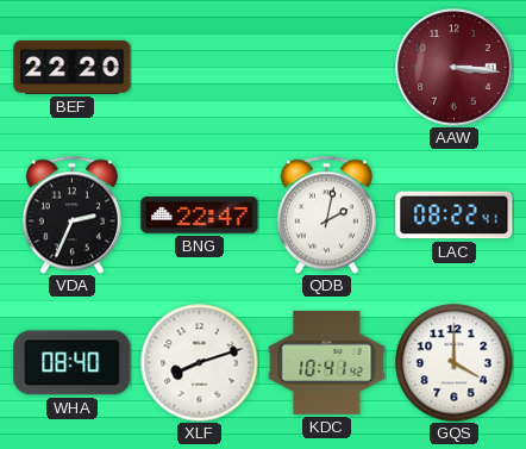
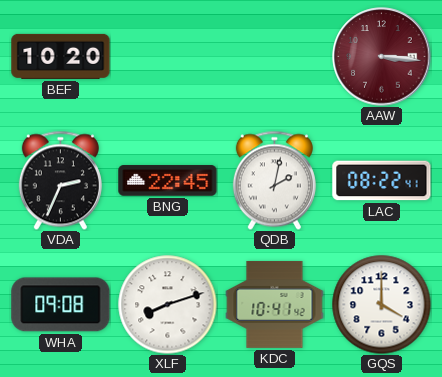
BEF: 22:20 -> 10:20 (61, 56)
BNG: 22:47 -> 22:45 (168, 181)
WHA: 08:40 -> 09:08 (61, 305)
